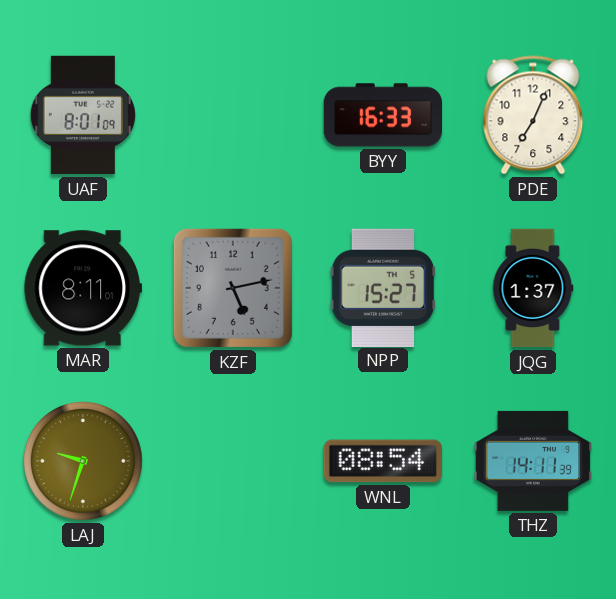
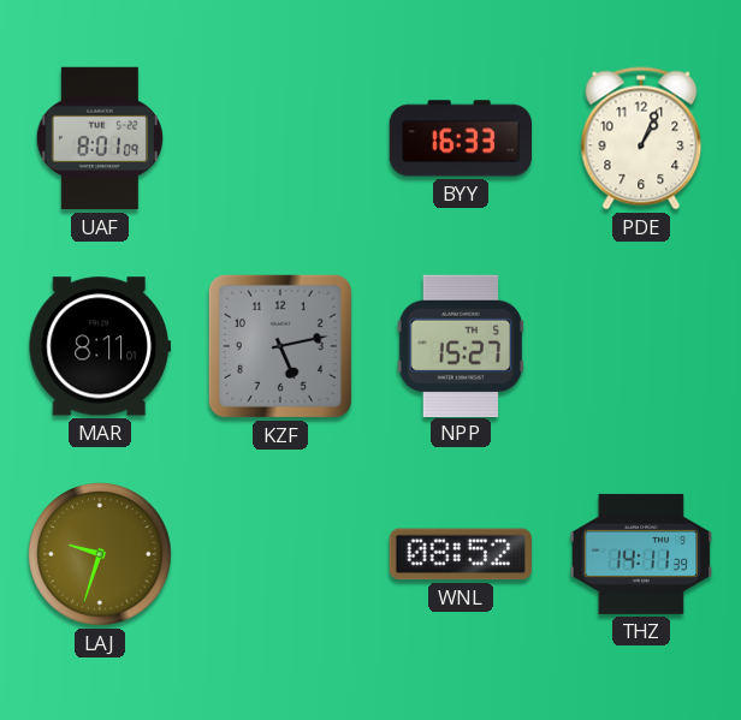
PDE: 7:04 -> 1:04 (641, 138)
JQG: 1:37 -> none (533, 288)
WNL: 08:54 -> 08:52 (460, 554)
